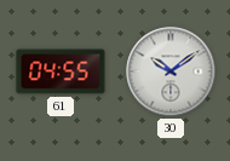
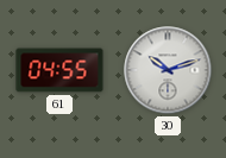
30: 10:09 -> 10:12 (168, 70)
